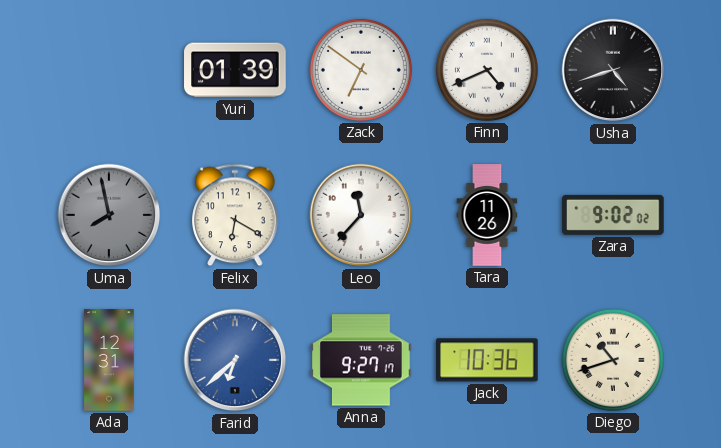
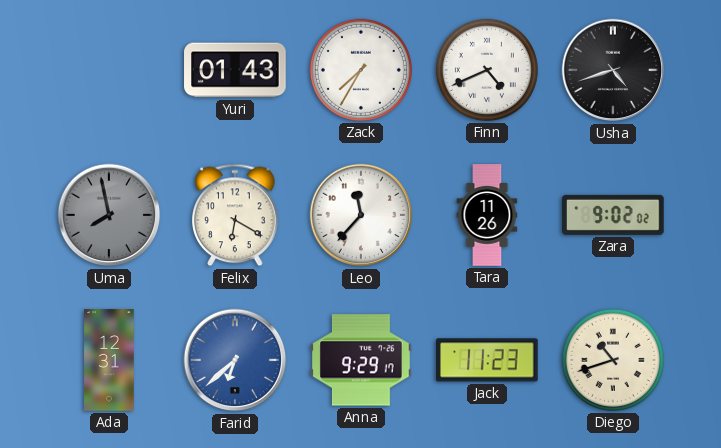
Yuri: 01:39 -> 01:43 (235, 70)
Zack: 6:51 -> 7:35 (361, 70)
Anna: 9:27 -> 9:29 (361, 360)
Jack: 10:36 -> 11:23 (487, 360)
